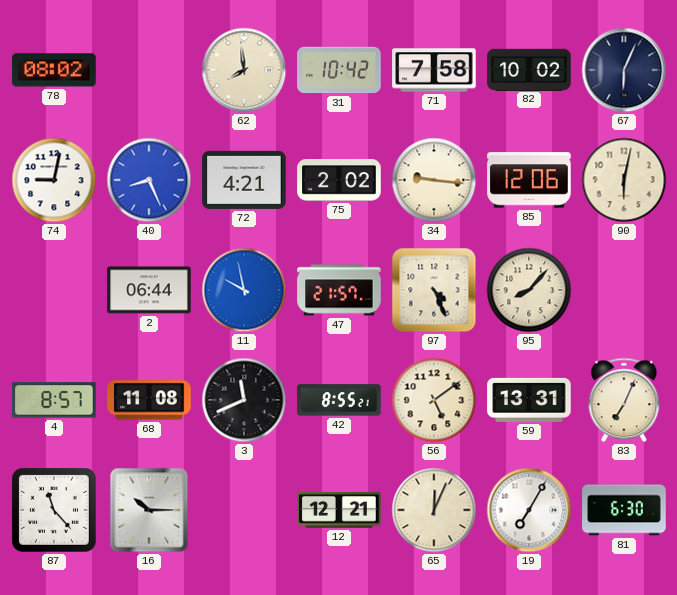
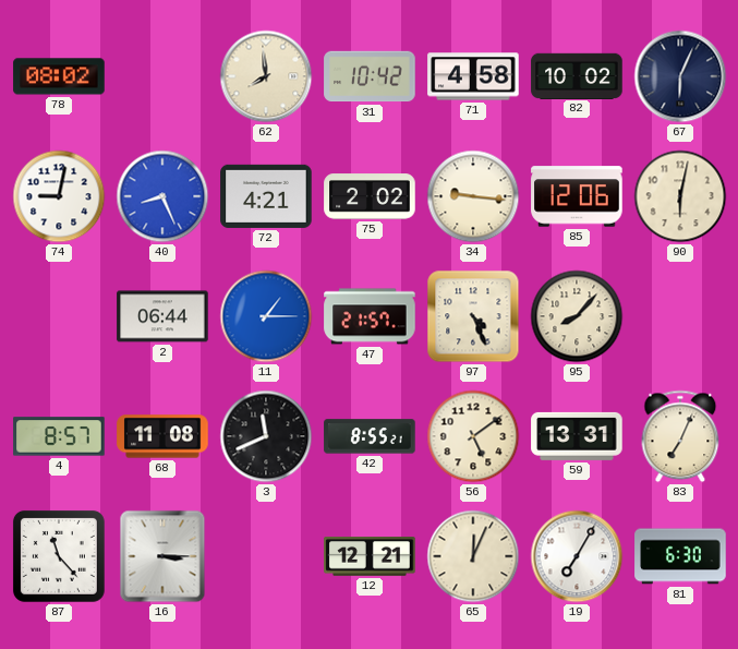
71: 7:58 -> 4:58 (473, 76)
11: 9:58 -> 1:15 (266, 316)
16: 10:15 -> 3:15 (162, 556)
